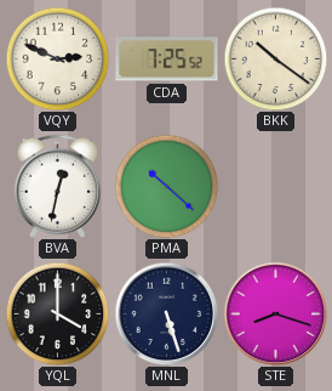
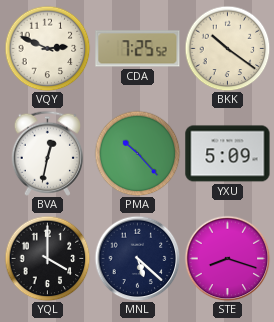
PMA: 10:22 -> 10:23 (137, 153)
YXU: none -> 5:09 (228, 154)
MNL: 5:27 -> 5:22 (137, 258)
